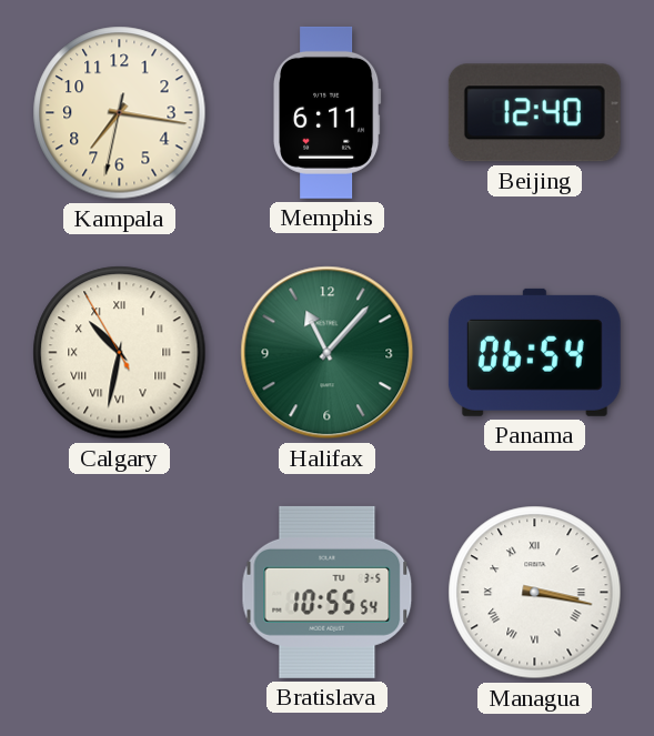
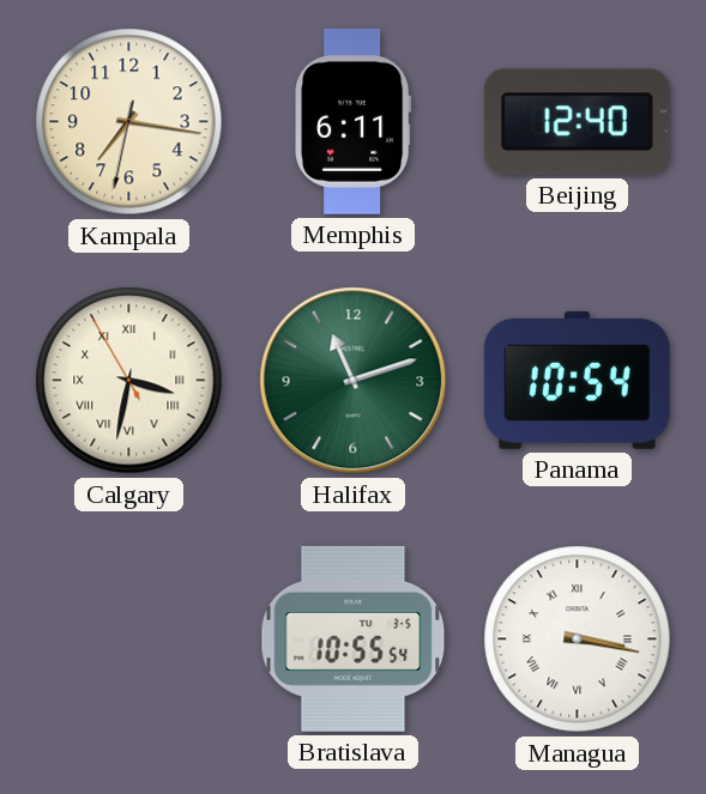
Calgary: 10:31 -> 3:31 (129, 381)
Halifax: 11:07 -> 11:12 (354, 381)
Panama: 06:54 -> 10:54 (577, 380)
